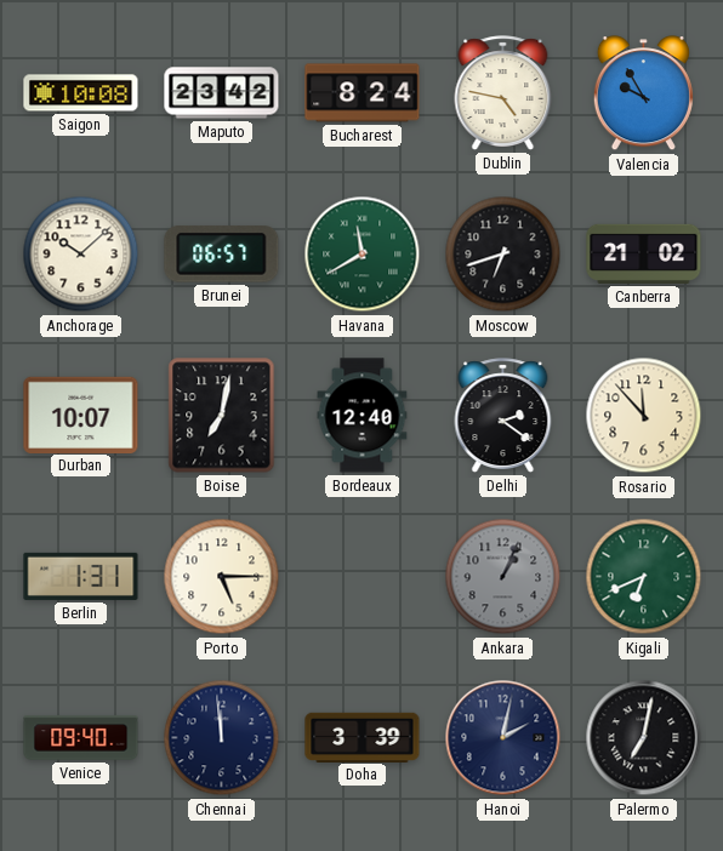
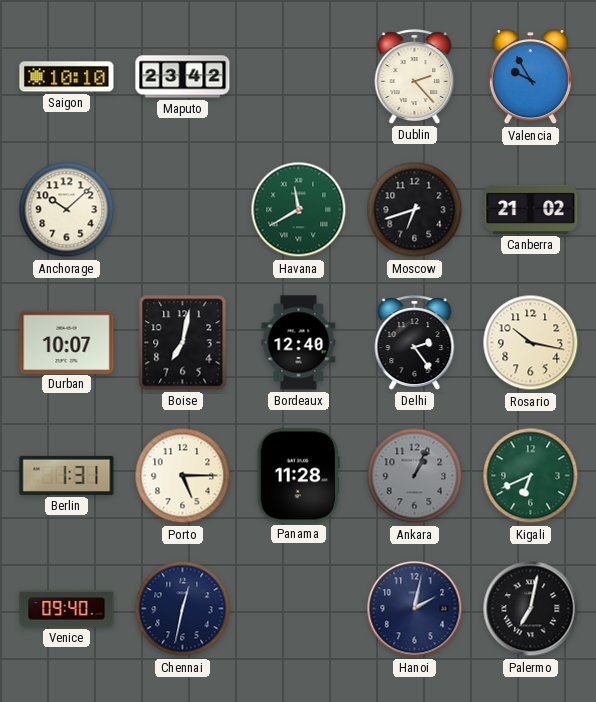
Saigon: 10:08 -> 10:10 (67, 77)
Bucharest: 8:24 -> none (363, 93)
Dublin: 4:47 -> 2:23 (415, 77)
Brunei: 06:57 -> none (222, 255)
Delhi: 2:21 -> 2:24 (415, 343)
Rosario: 11:53 -> 10:17 (531, 343)
Panama: none -> 11:28 (298, 476)
Chennai: 11:59 -> 12:32 (183, 609)
Doha: 3:39 -> none (363, 737)
